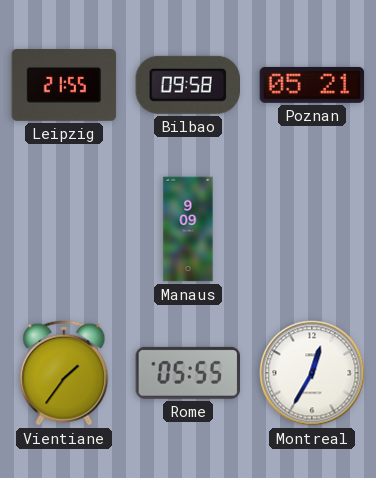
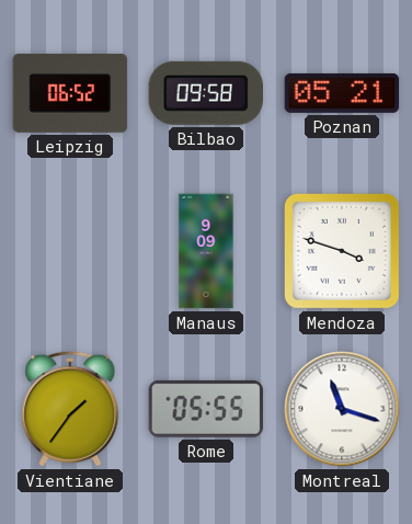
Leipzig: 21:55 -> 06:52 (70, 93)
Mendoza: none -> 3:48 (342, 251)
Montreal: 12:35 -> 11:18 (342, 409)
